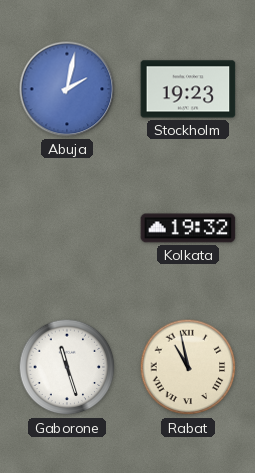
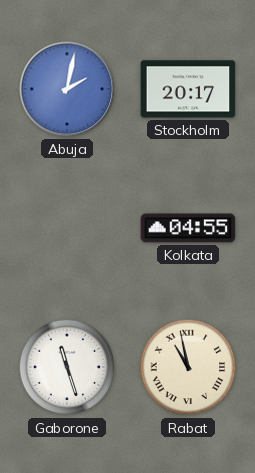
Stockholm: 19:23 -> 20:17 (188, 89)
Kolkata: 19:32 -> 04:55 (188, 228)
